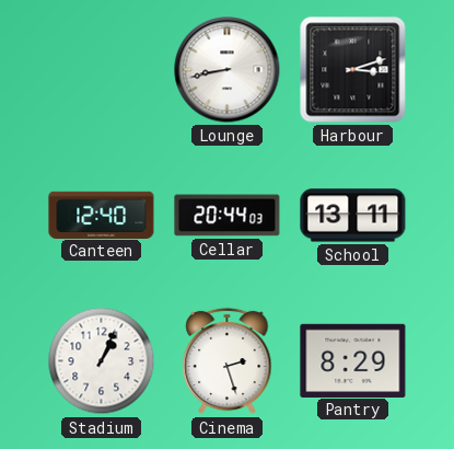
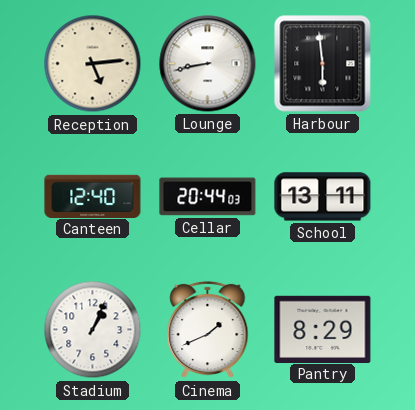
Reception: none -> 5:14 (93, 64)
Harbour: 3:12 -> 5:59 (323, 64)
Cinema: 2:27 -> 1:41 (208, 330)
